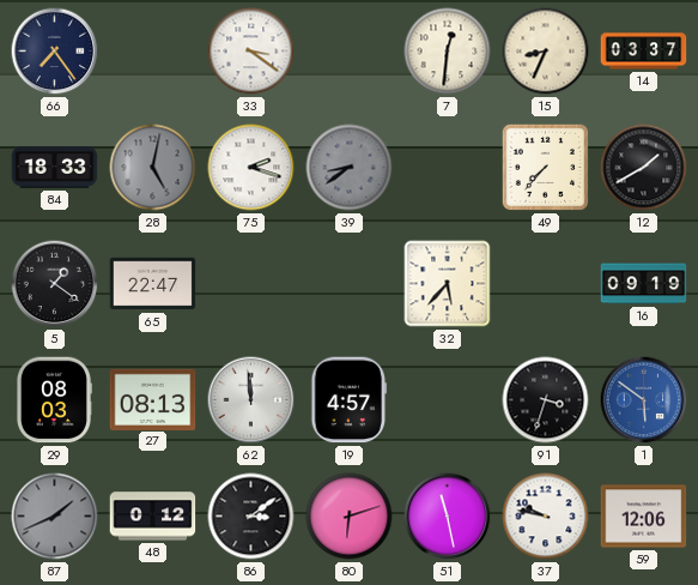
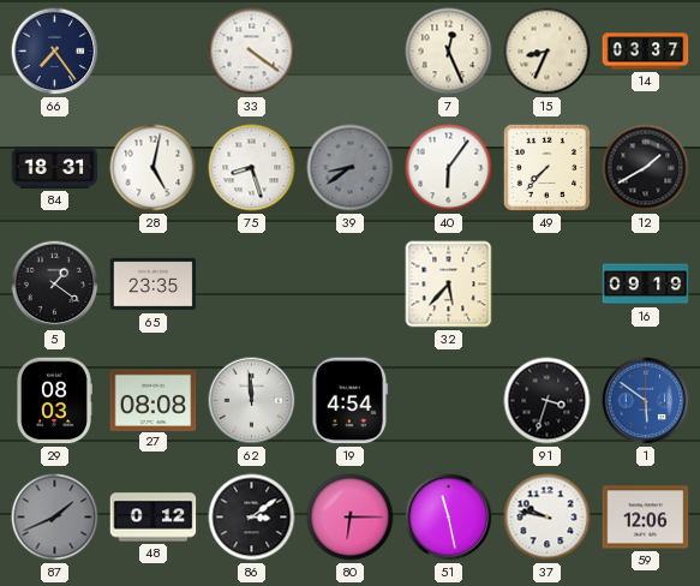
33: 3:21 -> 4:21 (252, 52)
7: 12:31 -> 12:26 (449, 52)
84: 18:33 -> 18:31 (55, 168)
28 dial: grey -> white (154, 168)
75: 2:18 -> 8:27 (252, 168)
40: none -> 6:06 (449, 168)
65: 22:47 -> 23:35 (154, 285)
27: 08:13 -> 08:08 (154, 400)
19: 4:57 -> 4:54 (351, 401)
80: 6:12 -> 6:15 (351, 518)
